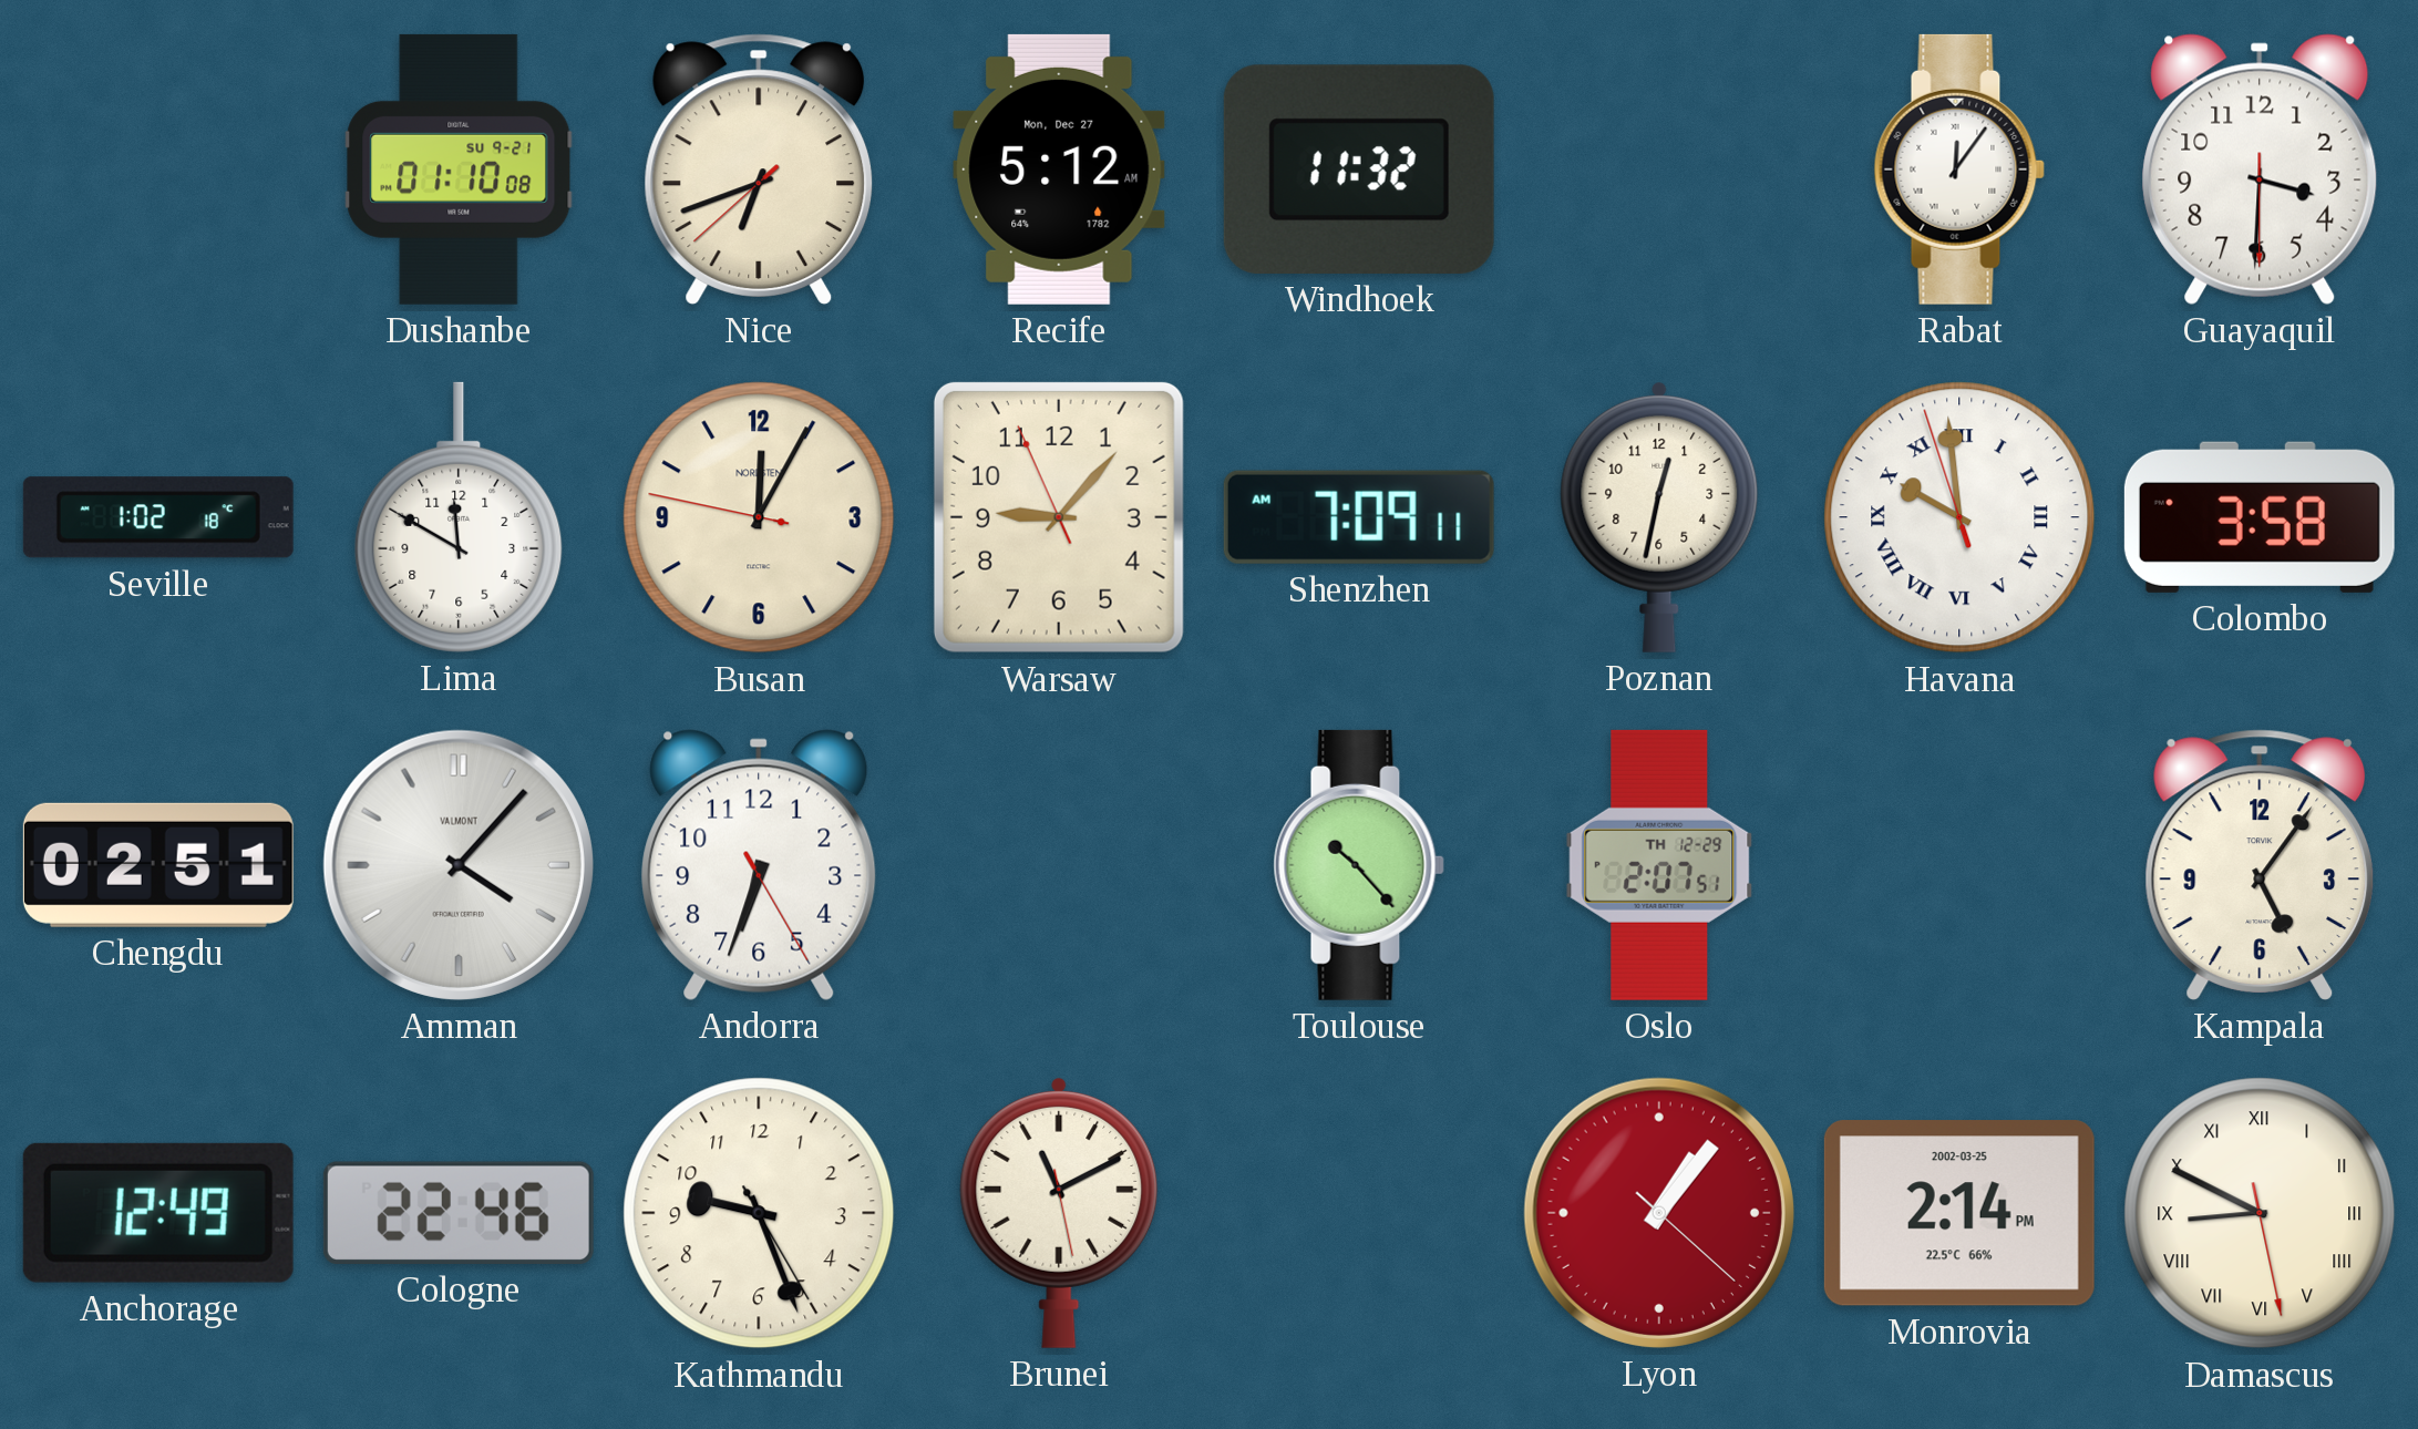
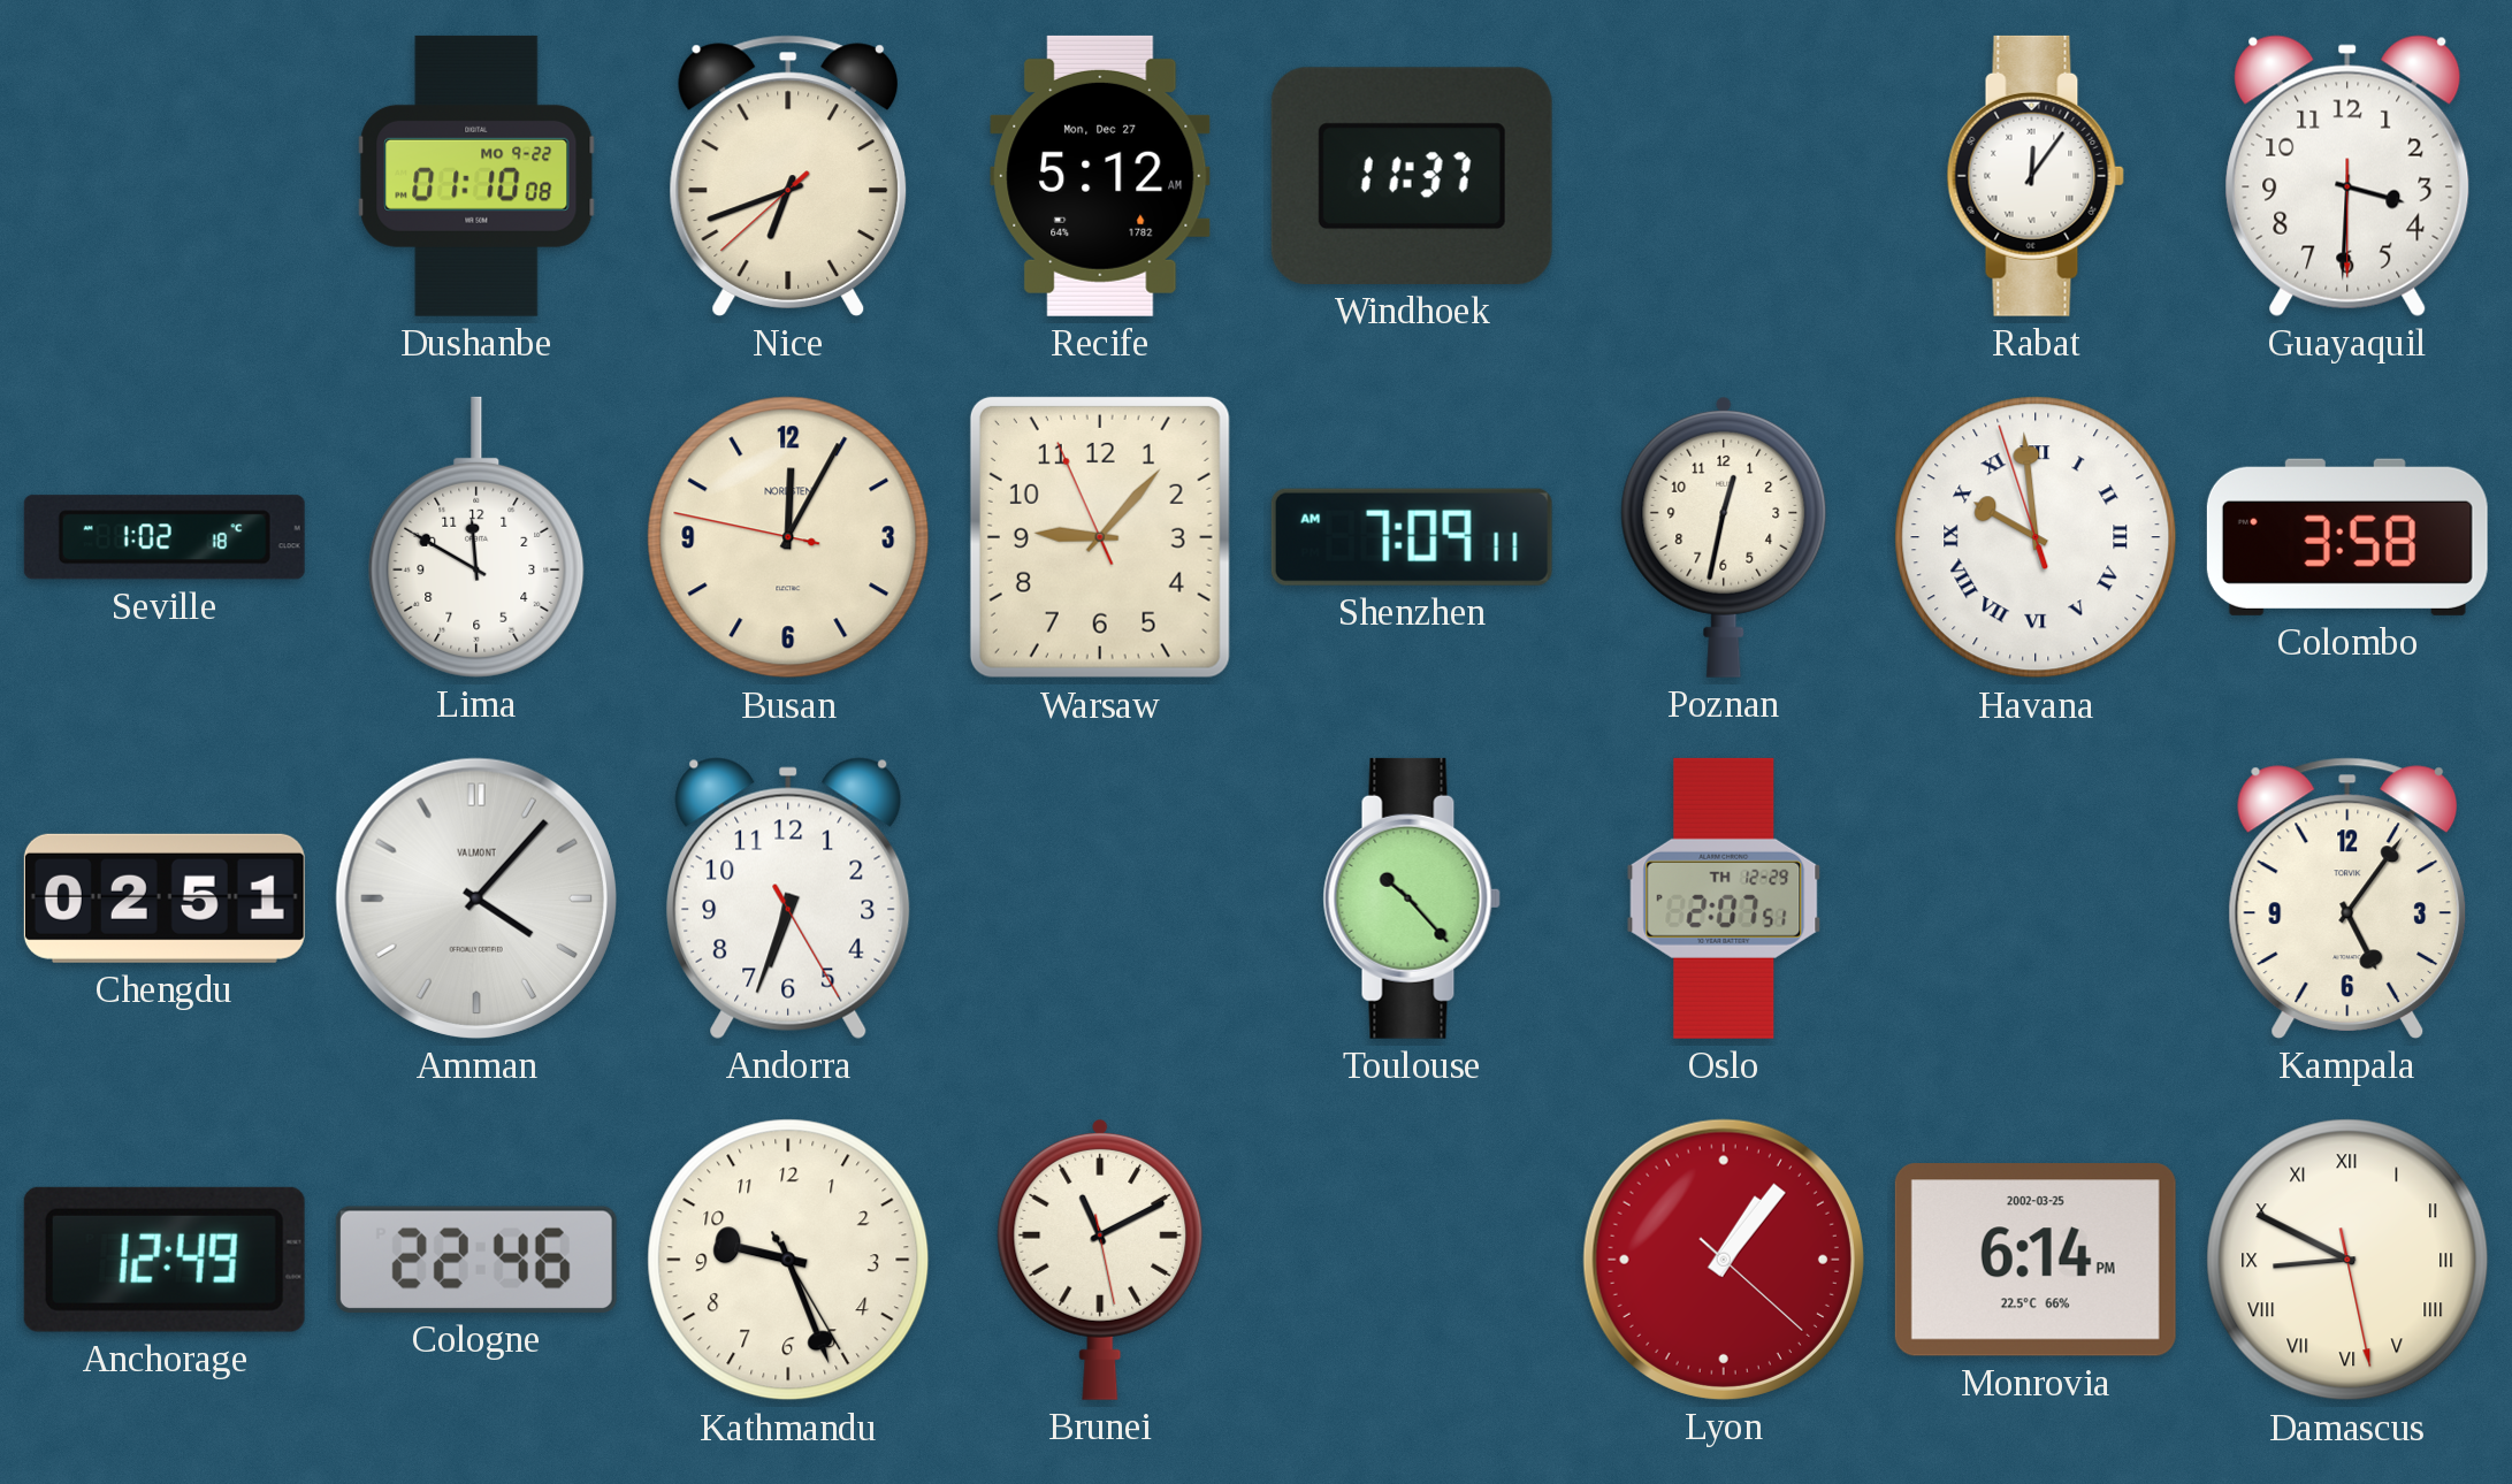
Dushanbe date: SU 9-21 -> MO 9-22 (476, 176)
Windhoek: 11:32 -> 11:37 (1412, 176)
Monrovia: 2:14 -> 6:14 (2036, 1260)
